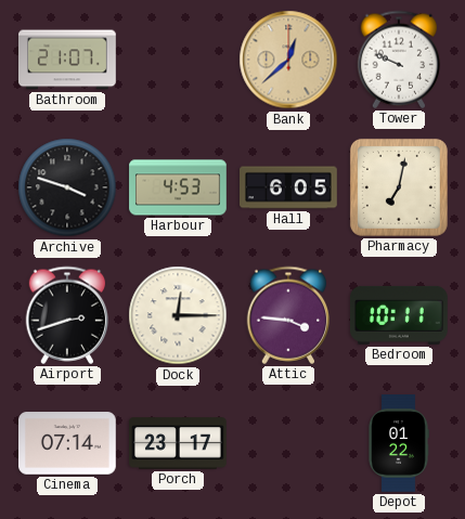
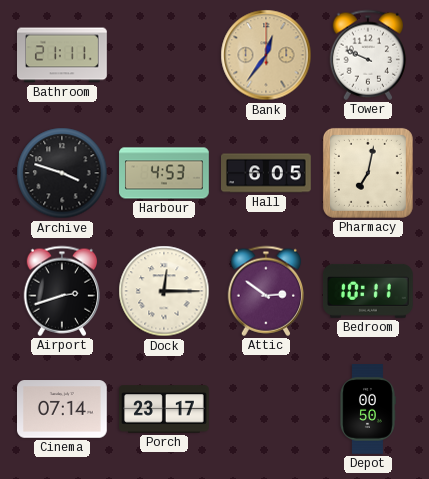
Bathroom: 21:07 -> 21:11 (63, 55)
Bank: 12:38 -> 12:36 (266, 55)
Attic: 3:46 -> 2:51 (266, 291)
Depot: 01:22 -> 00:50 (368, 410)
